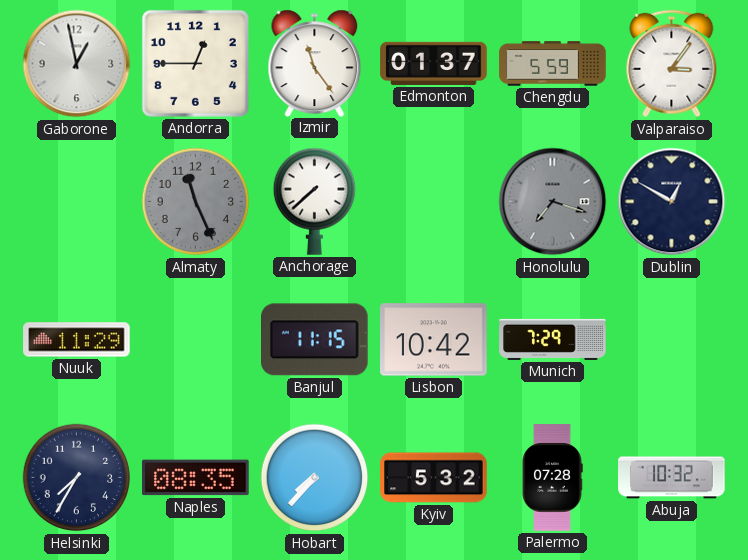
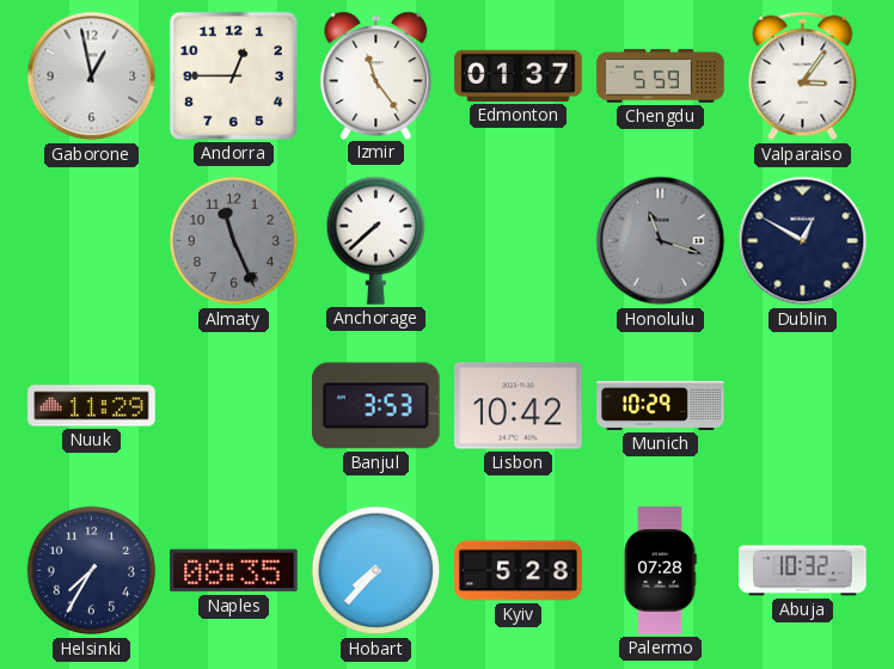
Honolulu: 7:18 -> 11:18 (661, 241)
Banjul: 11:15 -> 3:53 (376, 406)
Munich: 7:29 -> 10:29 (661, 405)
Kyiv: 5:32 -> 5:28 (519, 571)
